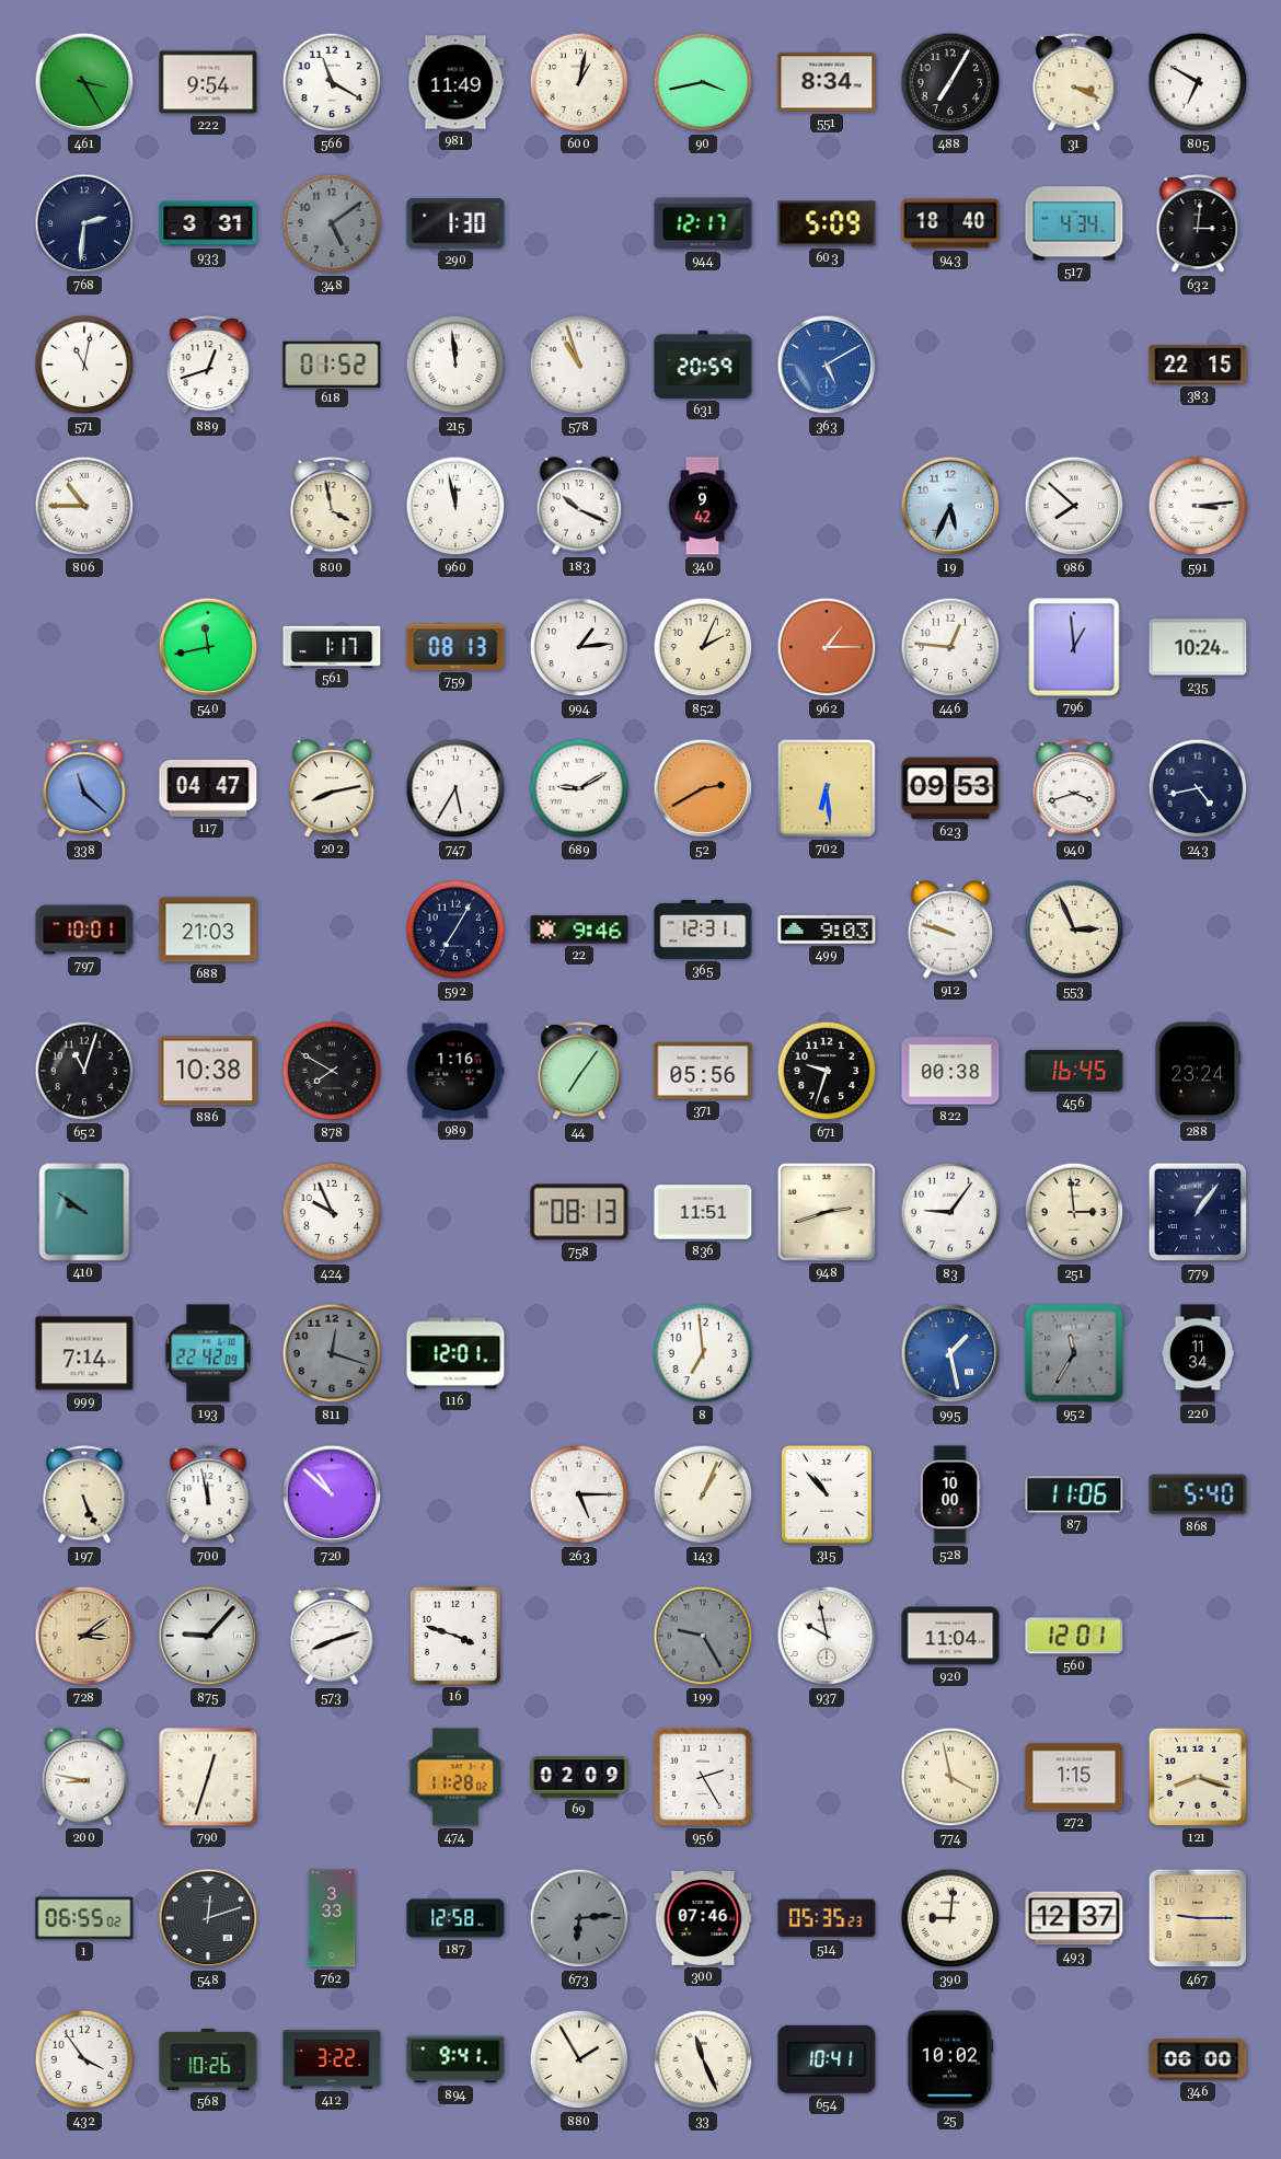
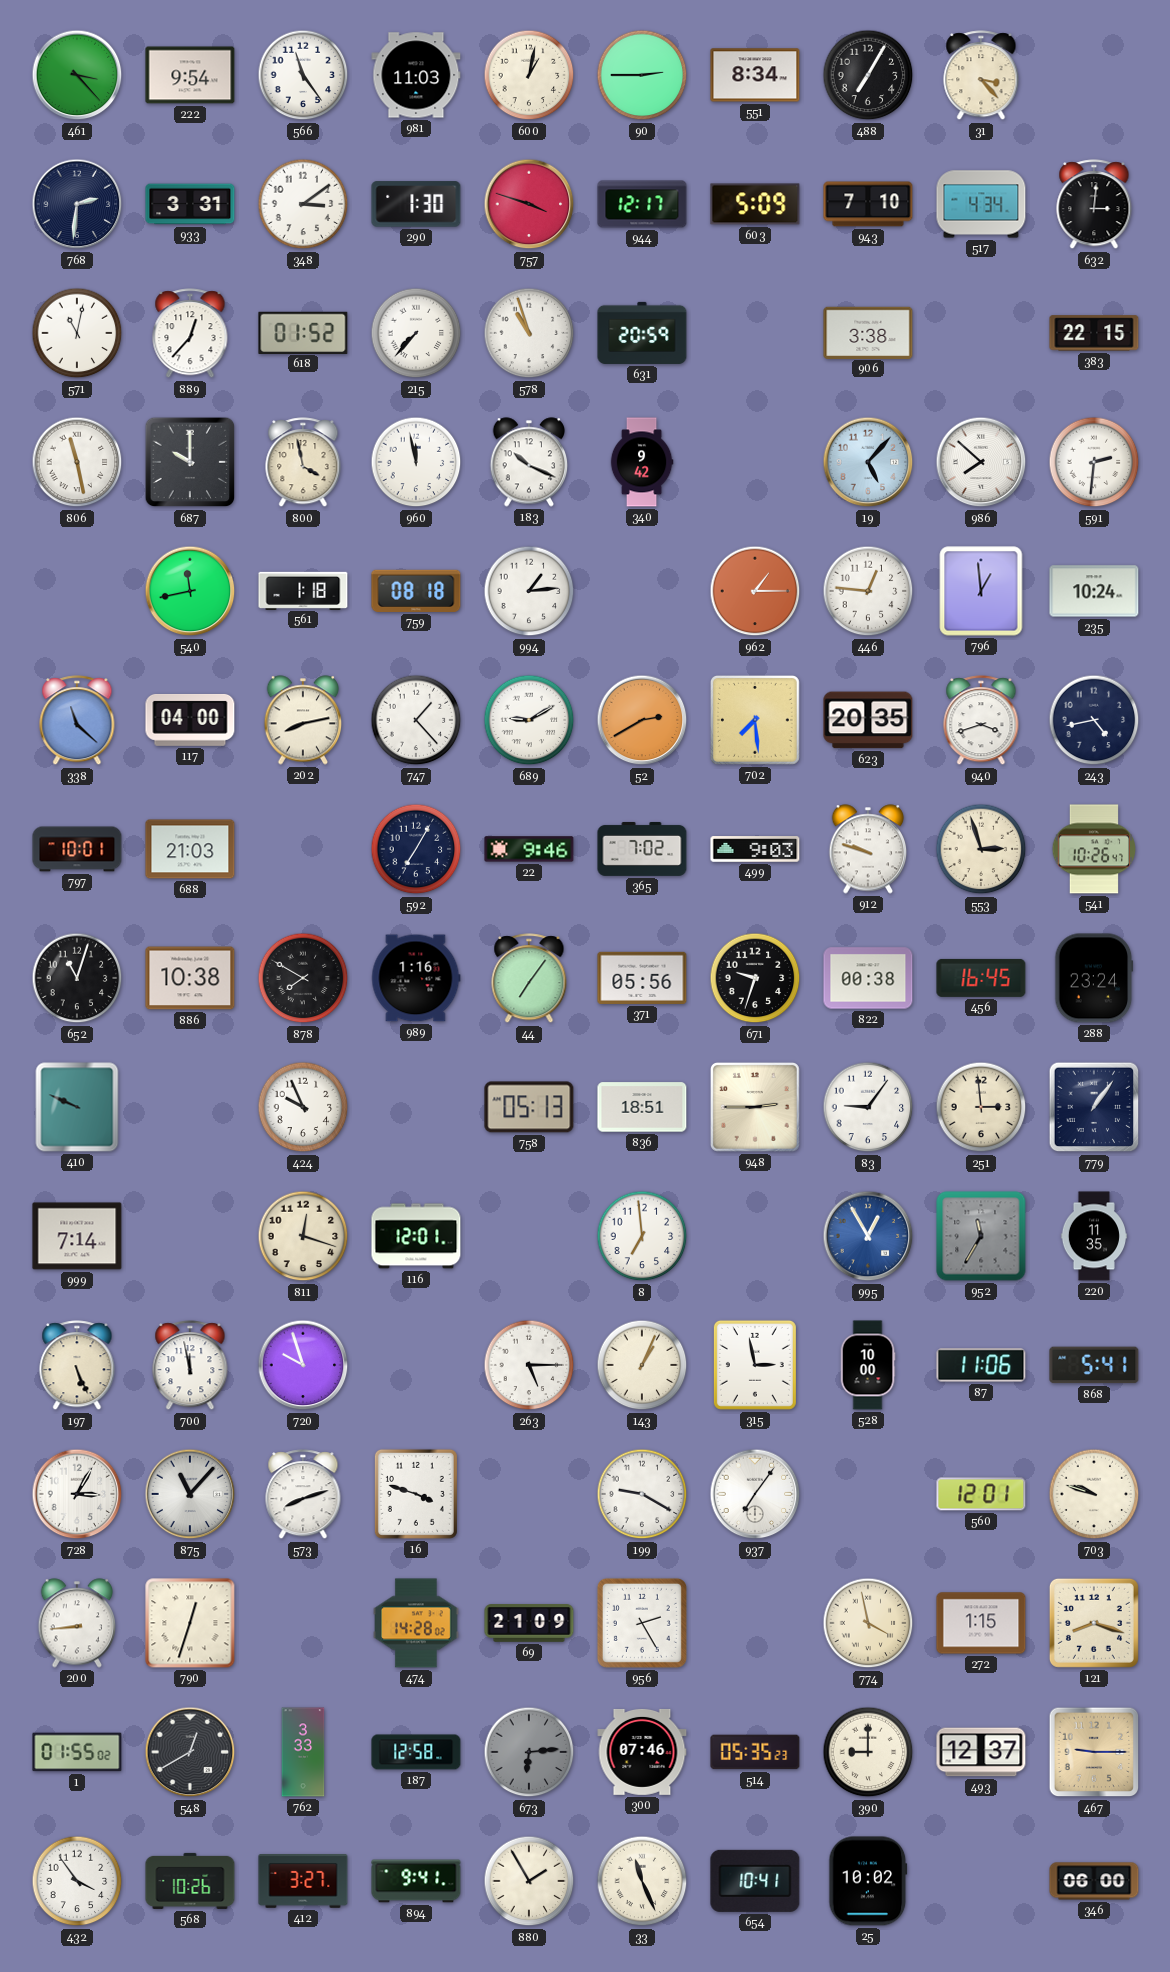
461: 3:25 -> 3:23 (77, 75)
566: 11:20 -> 11:24 (303, 75)
981: 11:49 -> 11:03 (416, 75)
90: 3:43 -> 2:45 (642, 75)
31: 3:19 -> 3:23 (981, 76)
805: 6:50 -> none (1198, 82)
348: 5:09 -> 3:09 (303, 204)
348 dial: grey -> white (303, 204)
757: none -> 3:48 (529, 204)
943: 18:40 -> 7:10 (868, 204)
889: 12:42 -> 12:37 (190, 334)
215: 11:59 -> 7:37 (416, 333)
363: 5:10 -> none (827, 365)
906: none -> 3:38 (868, 332)
806: 10:45 -> 11:28 (77, 462)
687: none -> 10:00 (190, 462)
19: 5:34 -> 5:07 (868, 462)
591: 3:14 -> 2:31 (1094, 462)
561: 1:17 -> 1:18 (303, 590)
759: 08:13 -> 08:18 (416, 591)
852: 2:04 -> none (703, 647)
117: 04:47 -> 04:00 (190, 720)
747: 5:35 -> 1:23 (416, 720)
702: 6:29 -> 7:29 (755, 720)
623: 09:53 -> 20:35 (868, 720)
365: 12:31 -> 7:02 (642, 849)
553: 2:56 -> 2:57 (981, 849)
541: none -> 10:26 (1093, 849)
410: 9:51 -> 9:49 (77, 1107)
758: 08:13 -> 05:13 (529, 1107)
836: 11:51 -> 18:51 (642, 1107)
948: 2:42 -> 2:45 (755, 1107)
193: 22:42 -> none (208, 1353)
811 dial: grey -> cream (303, 1236)
995: 1:28 -> 12:55 (868, 1236)
220: 11:34 -> 11:35 (1093, 1236)
720: 10:52 -> 9:57 (303, 1365)
315: 10:53 -> 2:58 (755, 1365)
868: 5:40 -> 5:41 (1094, 1365)
728: 3:09 -> 3:05 (77, 1494)
728 dial: champagne -> white (77, 1494)
875: 9:07 -> 11:07 (190, 1494)
199: 9:25 -> 9:20 (642, 1494)
199 dial: grey -> white (642, 1494)
937: 9:58 -> 7:06 (755, 1494)
920: 11:04 -> none (950, 1636)
703: none -> 9:48 (1094, 1494)
200: 8:47 -> 8:44 (77, 1623)
474: 11:28 -> 14:28 (417, 1623)
69: 02:09 -> 21:09 (529, 1623)
1: 06:55 -> 01:55 (77, 1752)
548: 12:12 -> 12:40 (190, 1752)
390: 9:01 -> 9:00 (868, 1752)
412: 3:22 -> 3:27 (303, 1882)
